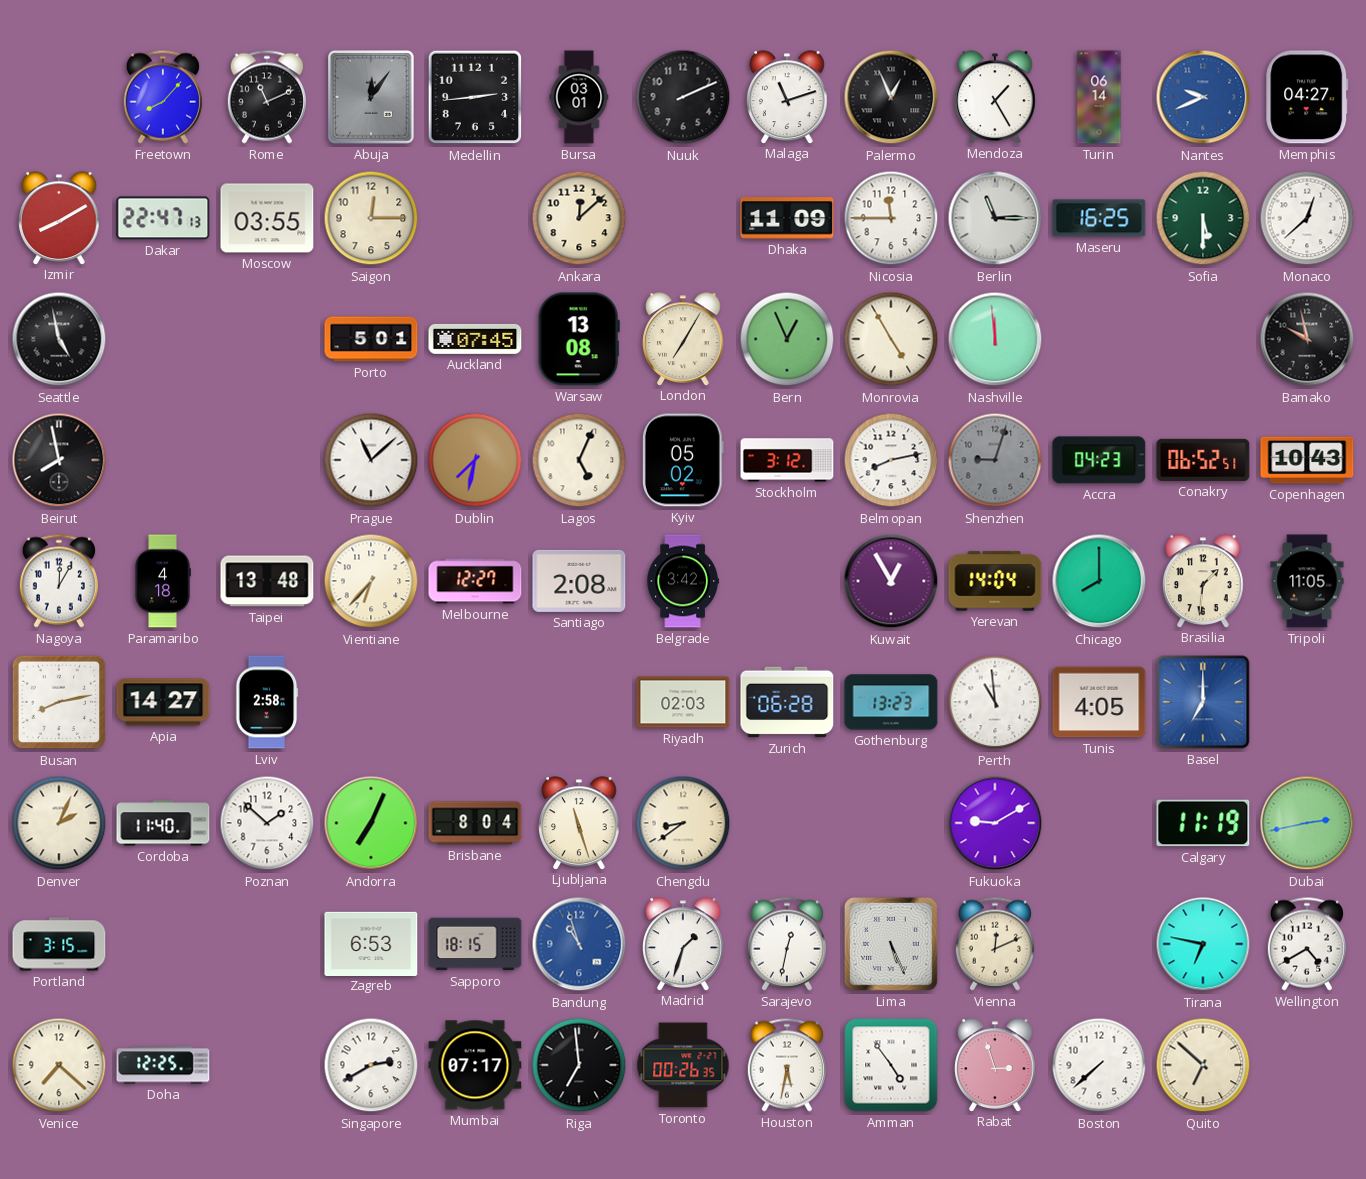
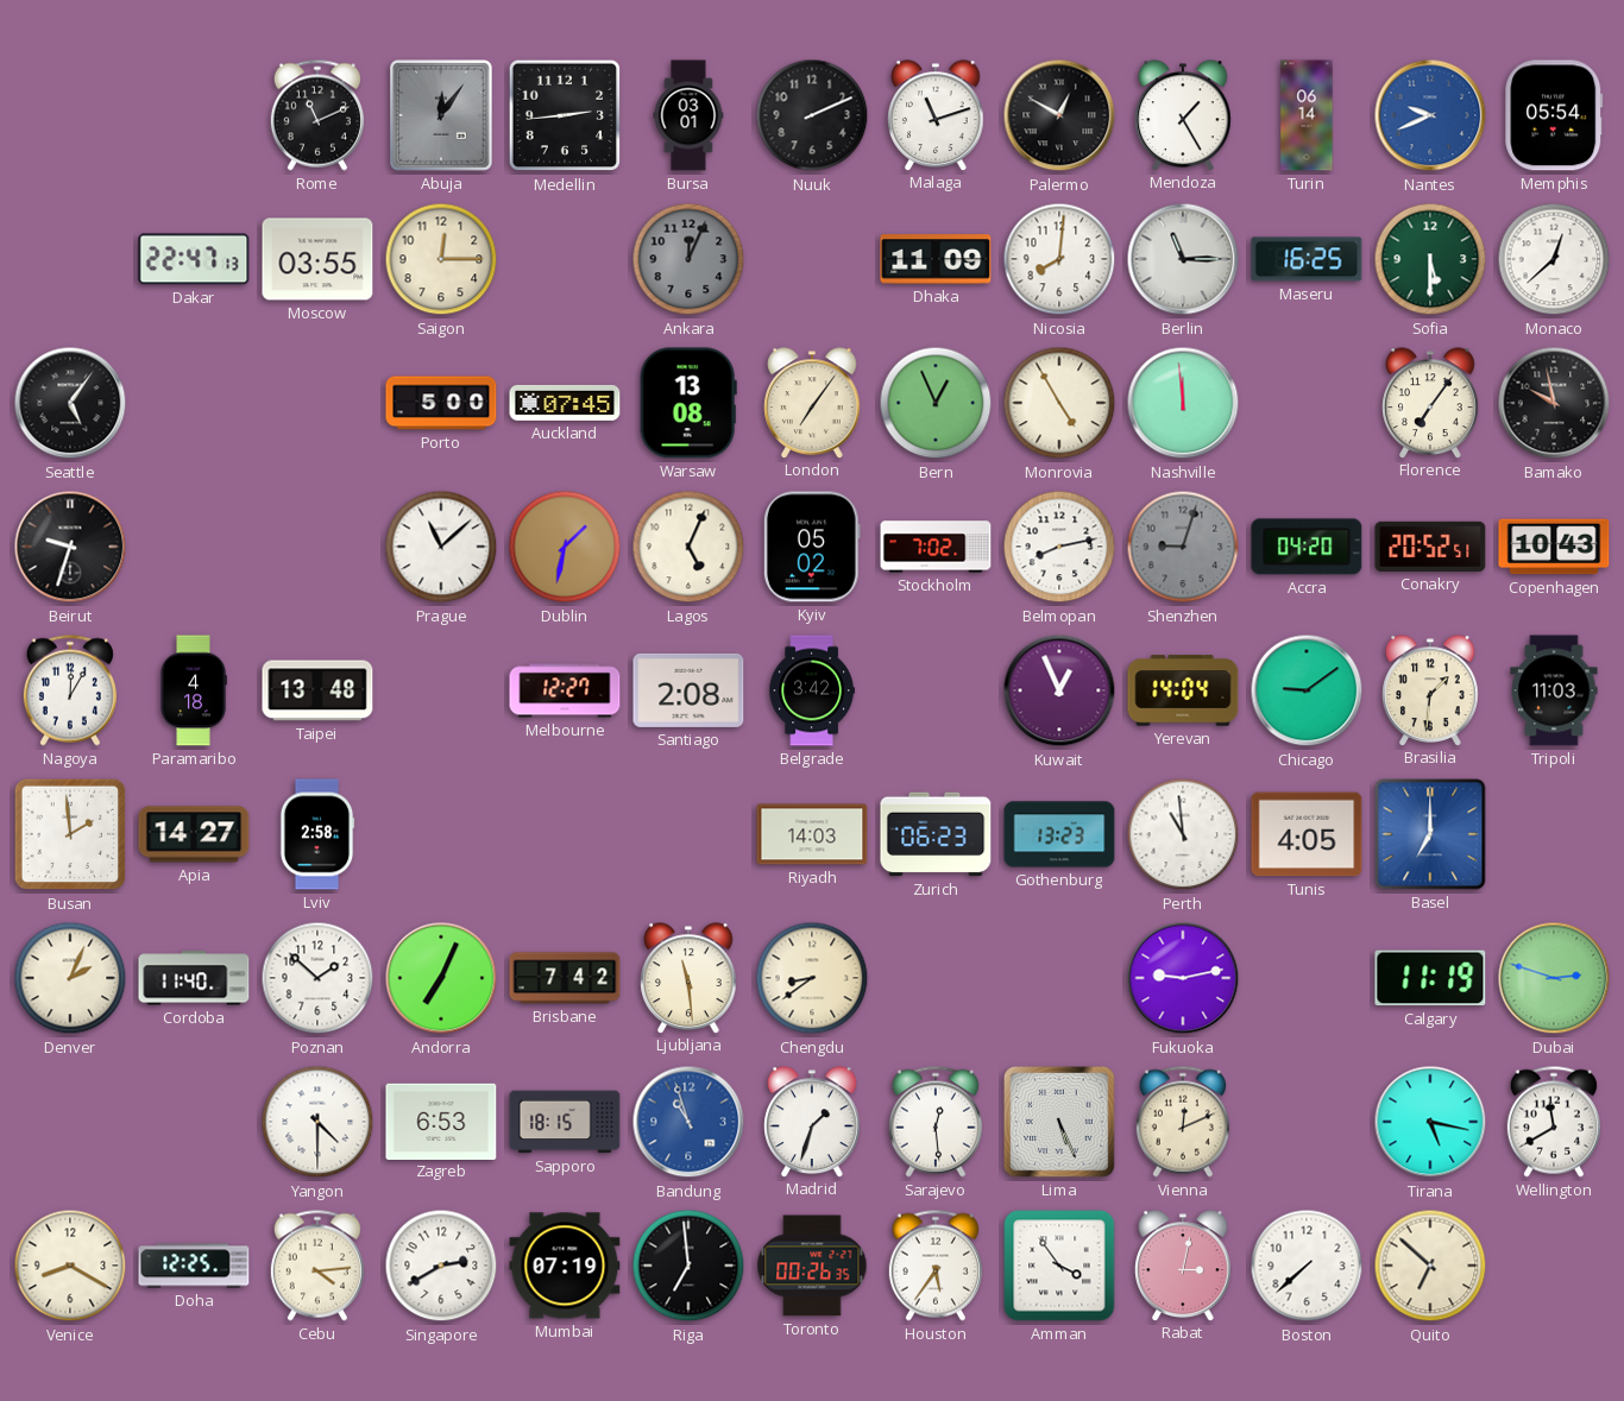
Freetown: 8:07 -> none (163, 97)
Palermo: 12:56 -> 12:50 (1059, 115)
Memphis: 04:27 -> 05:54 (1554, 115)
Izmir: 8:10 -> none (59, 218)
Ankara: 12:08 -> 12:04 (688, 259)
Ankara dial: cream -> grey (688, 259)
Nicosia: 11:45 -> 8:01 (1059, 259)
Seattle: 4:58 -> 5:06 (70, 403)
Porto: 5:01 -> 5:00 (441, 403)
London: 7:05 -> 7:06 (812, 403)
Florence: none -> 7:06 (1430, 403)
Beirut: 7:58 -> 9:33 (70, 547)
Dublin: 7:32 -> 1:32 (565, 547)
Stockholm: 3:12 -> 7:02 (936, 547)
Accra: 04:23 -> 04:20 (1307, 547)
Conakry: 06:52 -> 20:52 (1430, 547)
Vientiane: 6:37 -> none (371, 581)
Kuwait: 12:55 -> 12:56 (1059, 690)
Chicago: 8:00 -> 9:09 (1307, 690)
Tripoli: 11:05 -> 11:03 (1554, 690)
Busan: 8:13 -> 1:59 (70, 834)
Riyadh: 02:03 -> 14:03 (812, 834)
Zurich: 06:28 -> 06:23 (936, 834)
Brisbane: 8:04 -> 7:42 (565, 978)
Ljubljana: 11:27 -> 11:29 (688, 978)
Fukuoka: 9:10 -> 9:13 (1183, 978)
Dubai: 2:43 -> 2:48 (1554, 978)
Portland: 3:15 -> none (59, 944)
Yangon: none -> 4:30 (317, 1122)
Sarajevo: 12:32 -> 12:29 (936, 1122)
Tirana: 6:47 -> 5:17 (1430, 1122)
Wellington: 4:40 -> 11:40 (1554, 1122)
Venice: 7:22 -> 8:20 (70, 1266)
Cebu: none -> 4:14 (317, 1266)
Mumbai: 07:17 -> 07:19 (565, 1266)
Houston: 5:32 -> 5:36 (936, 1266)
Amman: 4:54 -> 3:54 (1059, 1266)
Rabat: 2:57 -> 3:02 (1183, 1266)
